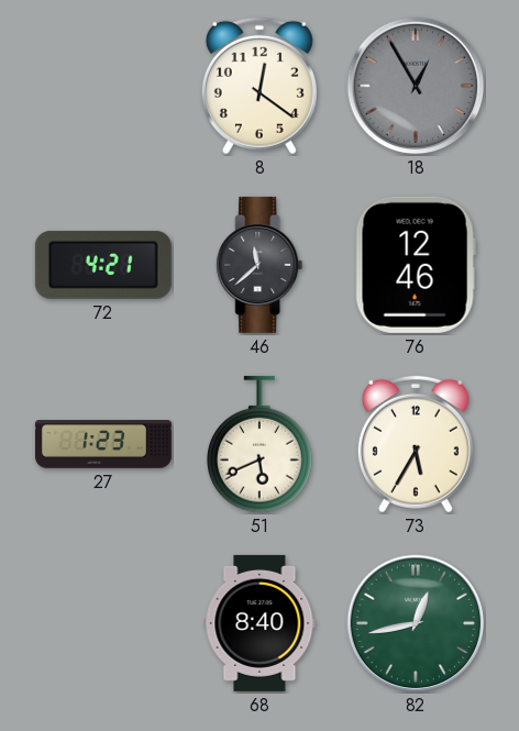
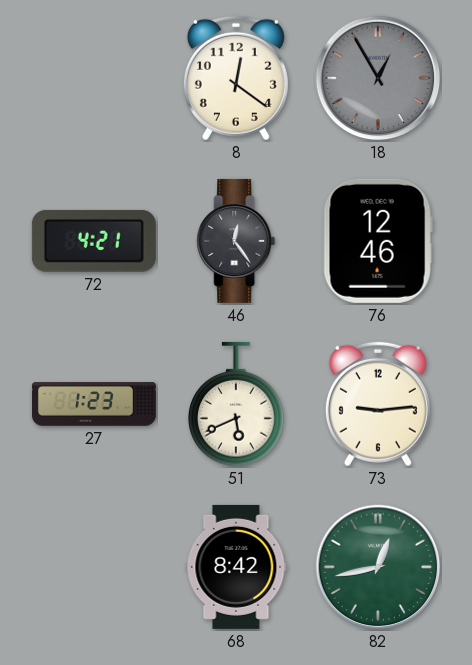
46: 11:38 -> 12:24 (236, 241)
73: 5:35 -> 9:14 (378, 404)
68: 8:40 -> 8:42 (236, 567)
